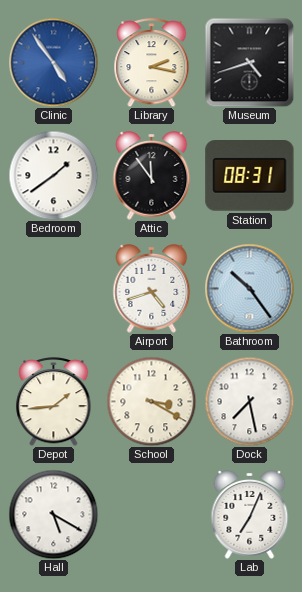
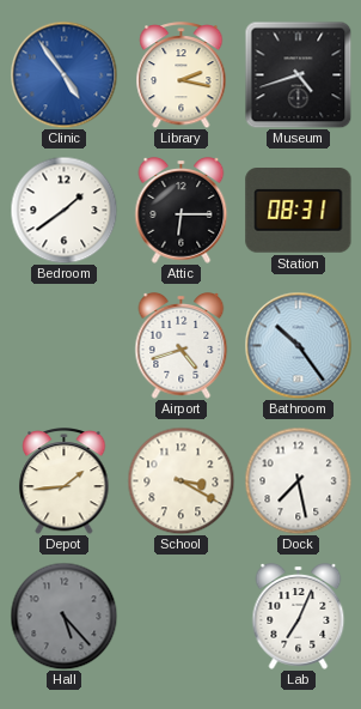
Attic: 11:54 -> 6:15 (182, 211)
Hall: 5:20 -> 5:23 (63, 616)
Hall dial: white -> grey (63, 616)
